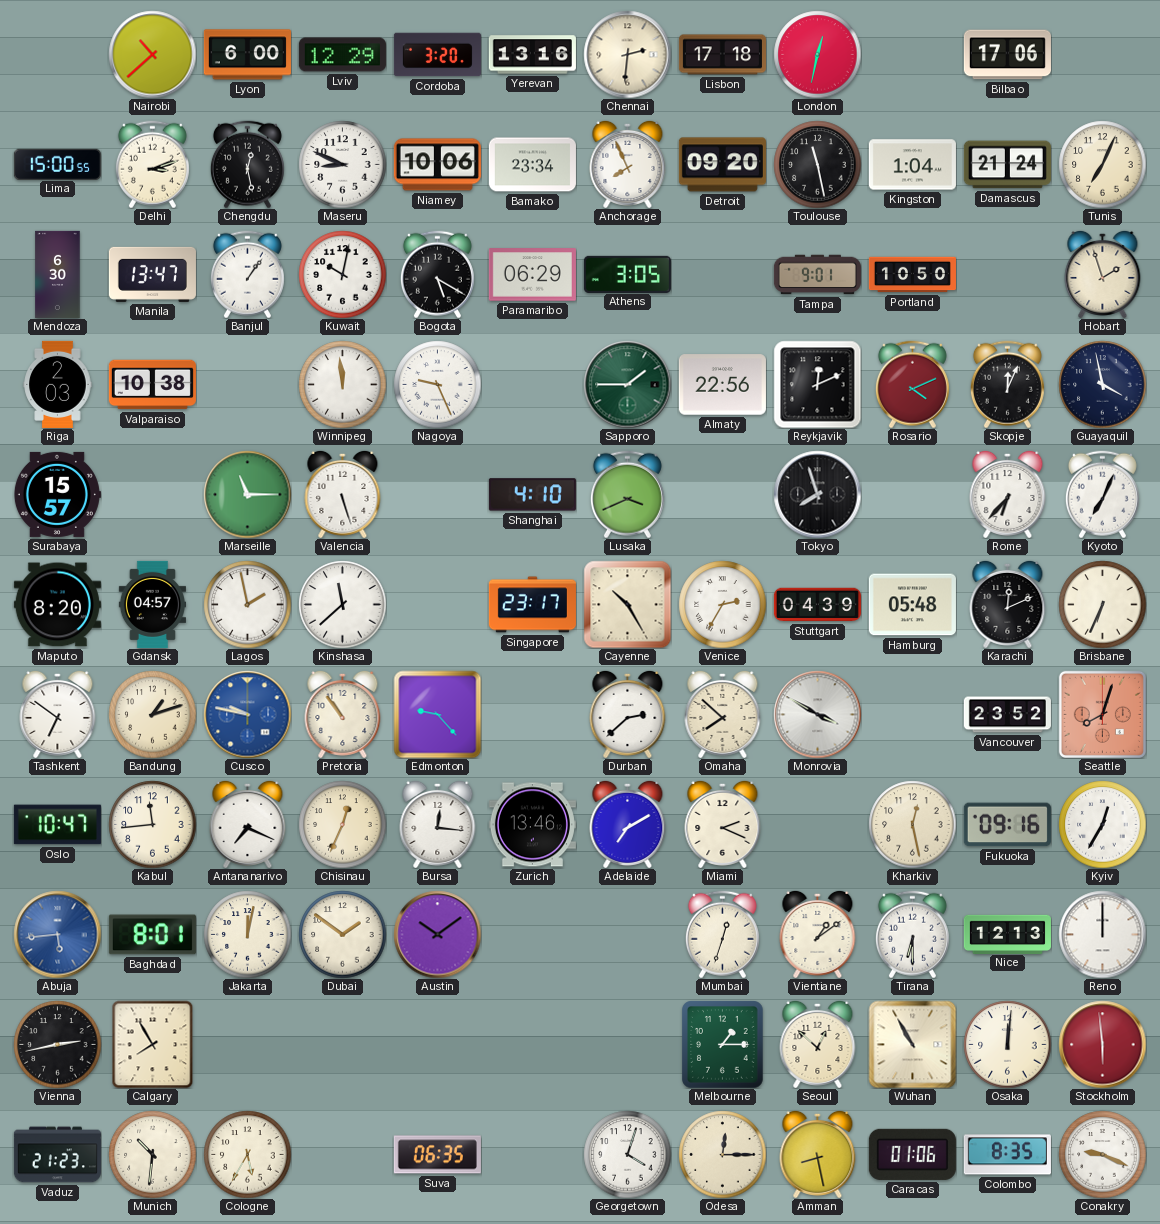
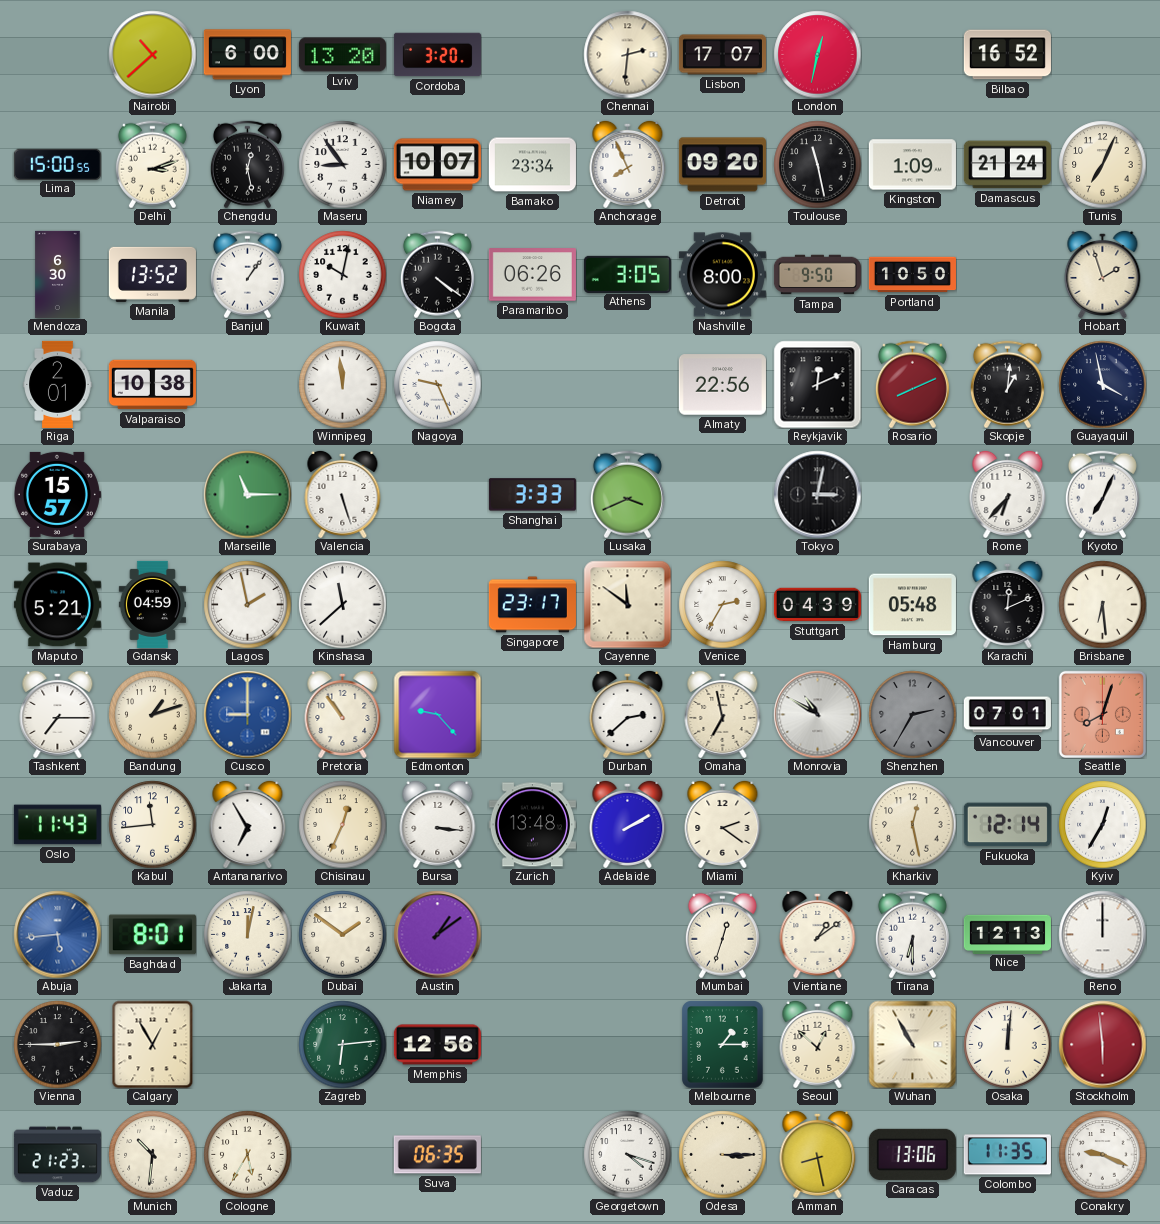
Lviv: 12:29 -> 13:20 (342, 55)
Yerevan: 13:16 -> none (532, 55)
Lisbon: 17:18 -> 17:07 (722, 55)
Bilbao: 17:06 -> 16:52 (1007, 55)
Maseru: 8:49 -> 8:54 (342, 164)
Niamey: 10:06 -> 10:07 (437, 165)
Kingston: 1:04 -> 1:09 (912, 165)
Manila: 13:47 -> 13:52 (152, 274)
Bogota: 5:20 -> 4:21 (437, 274)
Paramaribo: 06:29 -> 06:26 (532, 275)
Nashville: none -> 8:00 (722, 275)
Tampa: 9:01 -> 9:50 (817, 275)
Riga: 2:03 -> 2:01 (58, 384)
Sapporo: 1:45 -> none (627, 384)
Rosario: 4:11 -> 8:11 (912, 384)
Skopje: 12:04 -> 1:01 (1007, 384)
Shanghai: 4:10 -> 3:33 (532, 495)
Tokyo: 7:57 -> 3:02 (817, 494)
Maputo: 8:20 -> 5:21 (57, 605)
Gdansk: 04:57 -> 04:59 (152, 604)
Cayenne: 10:25 -> 11:51 (627, 604)
Brisbane: 6:34 -> 6:29 (1102, 604)
Tashkent: 6:51 -> 7:15 (58, 714)
Cusco: 9:47 -> 9:00 (247, 714)
Omaha: 7:52 -> 6:58 (723, 714)
Monrovia: 3:50 -> 10:50 (817, 714)
Shenzhen: none -> 2:35 (912, 714)
Vancouver: 23:52 -> 07:01 (1007, 715)
Oslo: 10:47 -> 11:43 (57, 825)
Antananarivo: 7:19 -> 6:55 (248, 824)
Bursa: 12:16 -> 3:16 (438, 824)
Zurich: 13:46 -> 13:48 (532, 825)
Adelaide: 7:10 -> 2:10 (628, 824)
Miami: 2:19 -> 2:21 (723, 824)
Fukuoka: 09:16 -> 12:14 (1007, 825)
Austin: 10:09 -> 1:09 (437, 934)
Vienna: 2:43 -> 2:45 (57, 1044)
Calgary: 7:55 -> 12:55 (153, 1044)
Zagreb: none -> 6:14 (342, 1044)
Memphis: none -> 12:56 (437, 1045)
Georgetown: 4:03 -> 4:18 (627, 1154)
Odesa: 12:15 -> 3:15 (722, 1154)
Caracas: 01:06 -> 13:06 (912, 1154)
Colombo: 8:35 -> 11:35 (1007, 1155)
